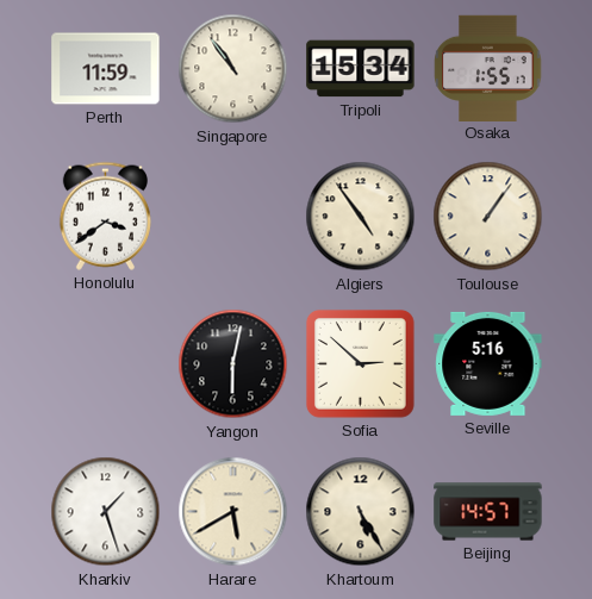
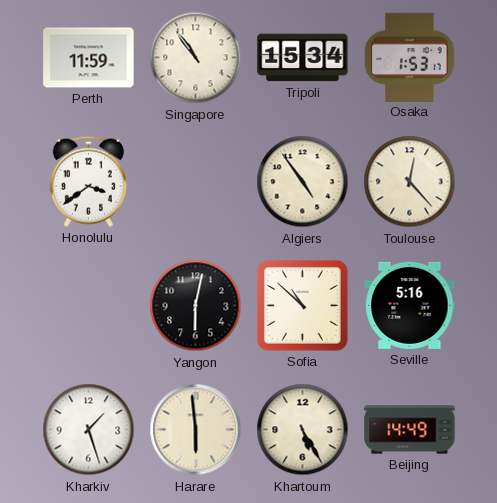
Osaka: 1:55 -> 1:53 (410, 57)
Toulouse: 1:06 -> 12:23 (410, 182)
Sofia: 2:52 -> 10:52 (302, 305)
Harare: 5:40 -> 5:59 (196, 430)
Beijing: 14:57 -> 14:49 (410, 430)
